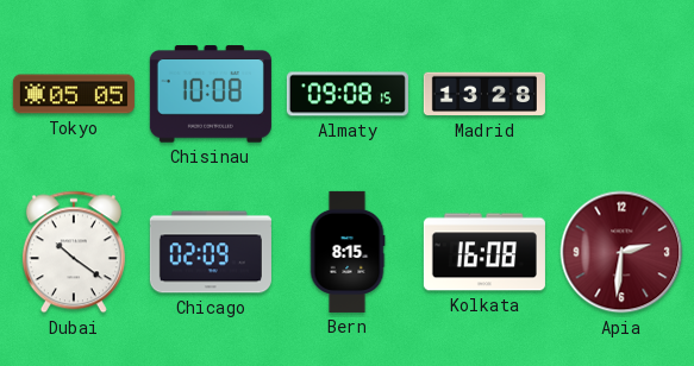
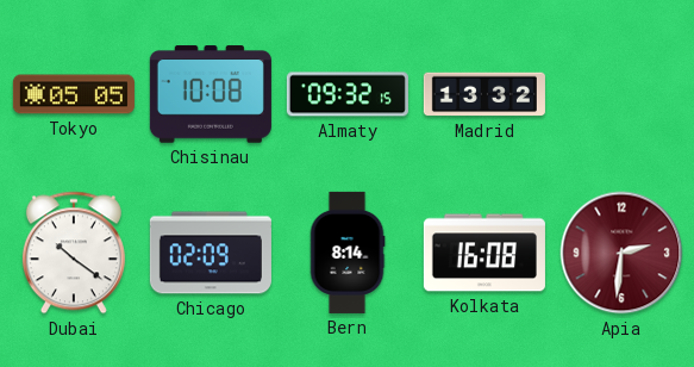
Almaty: 09:08 -> 09:32 (348, 94)
Madrid: 13:28 -> 13:32 (484, 94)
Bern: 8:15 -> 8:14 (348, 253)
